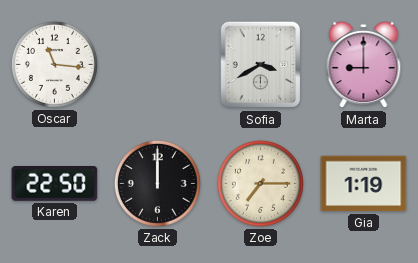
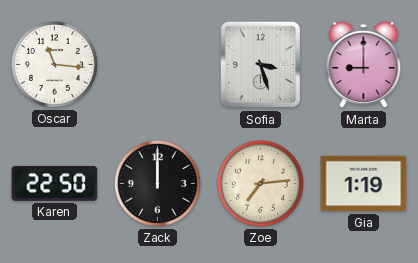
Sofia: 3:40 -> 3:27 (261, 65)
Zoe: 7:15 -> 7:14 (260, 183)
